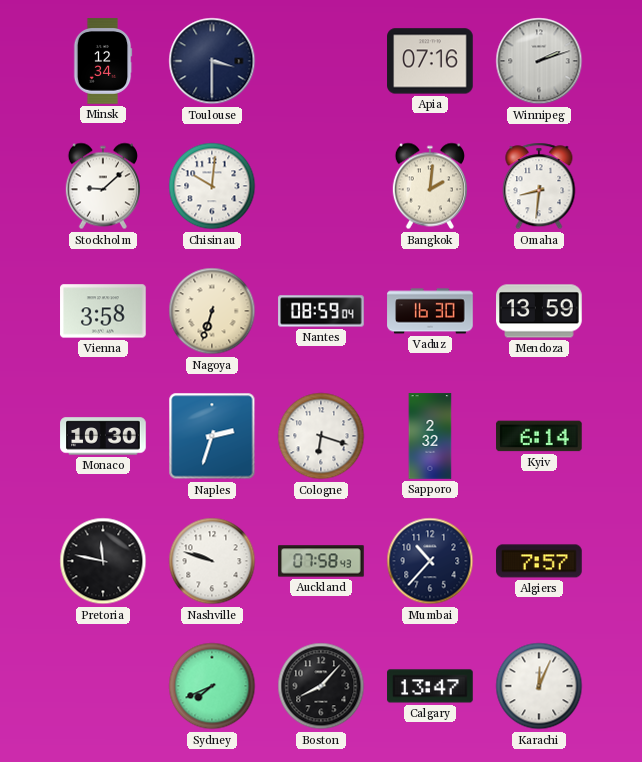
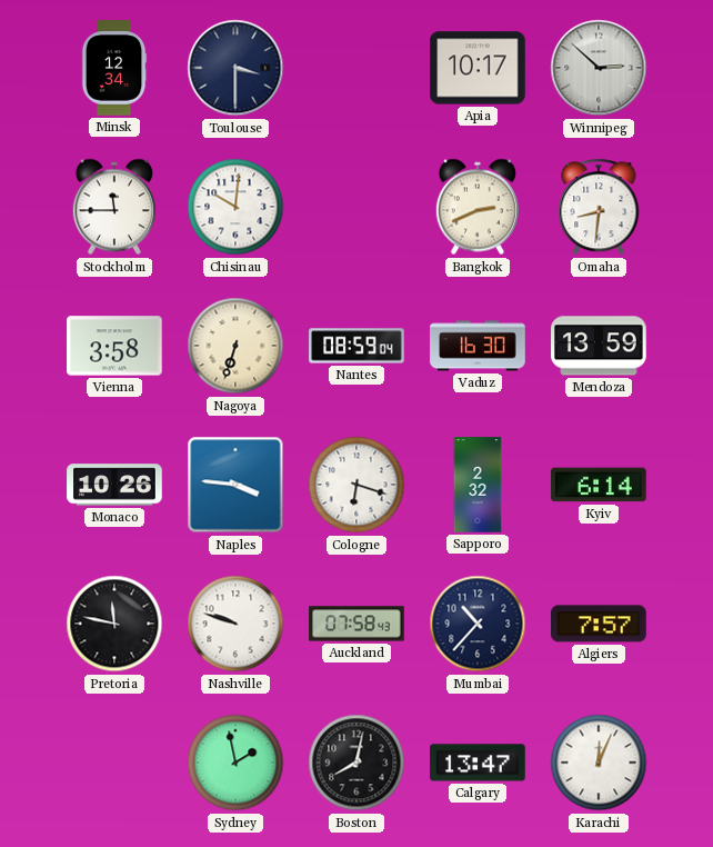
Apia: 07:16 -> 10:17 (478, 68)
Winnipeg: 2:12 -> 2:52 (599, 68)
Stockholm: 9:08 -> 11:45 (114, 207)
Bangkok: 2:01 -> 2:41 (478, 207)
Monaco: 10:30 -> 10:26 (114, 485)
Naples: 2:33 -> 3:46 (235, 485)
Sydney: 7:41 -> 1:58 (235, 763)
Boston: 8:07 -> 8:02 (356, 763)
